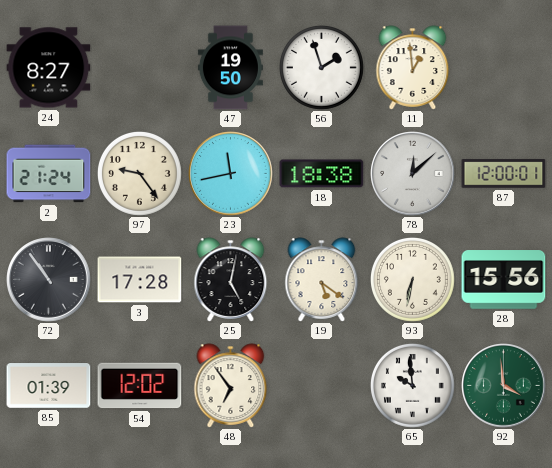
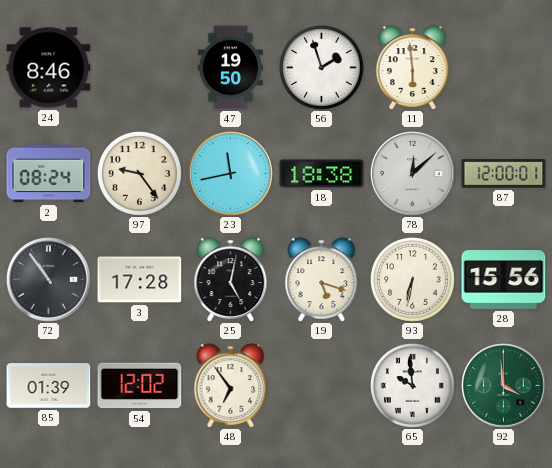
24: 8:27 -> 8:46 (49, 68)
11: 12:59 -> 5:59 (413, 68)
2: 21:24 -> 08:24 (49, 174)
19: 5:21 -> 5:18 (322, 280)
